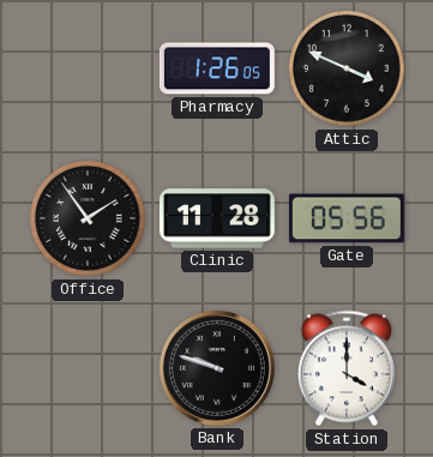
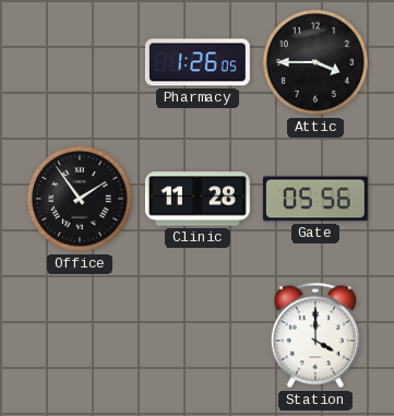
Attic: 3:49 -> 3:45 (315, 62)
Bank: 9:48 -> none (217, 368)
